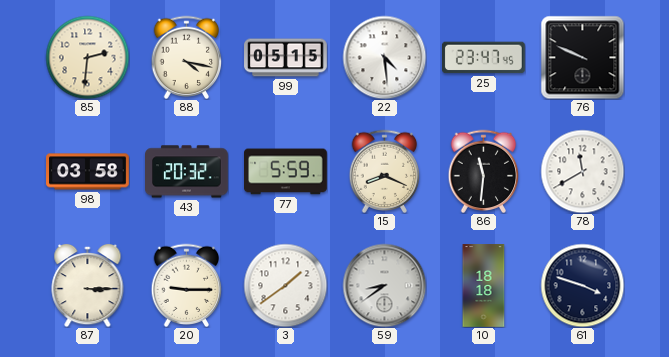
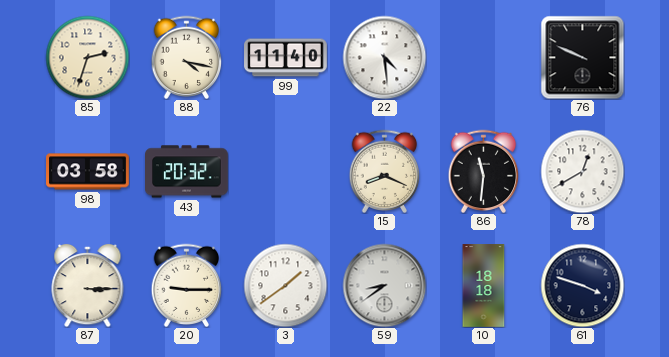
85: 2:31 -> 2:33 (87, 57)
99: 05:15 -> 11:40 (286, 58)
25: 23:47 -> none (484, 58)
77: 5:59 -> none (286, 172)
78: 11:40 -> 12:40 (582, 171)
